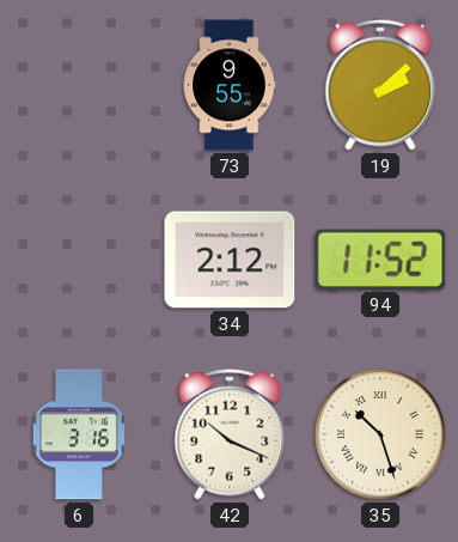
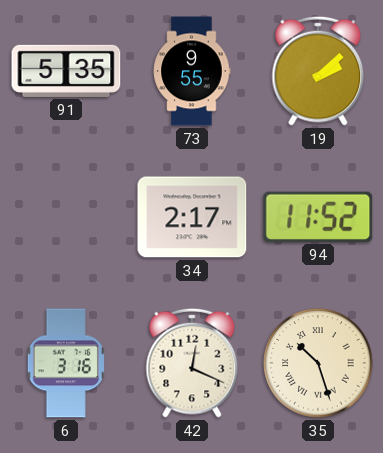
91: none -> 5:35 (66, 71)
34: 2:12 -> 2:17 (192, 217)
42: 10:19 -> 12:19 (192, 363)
